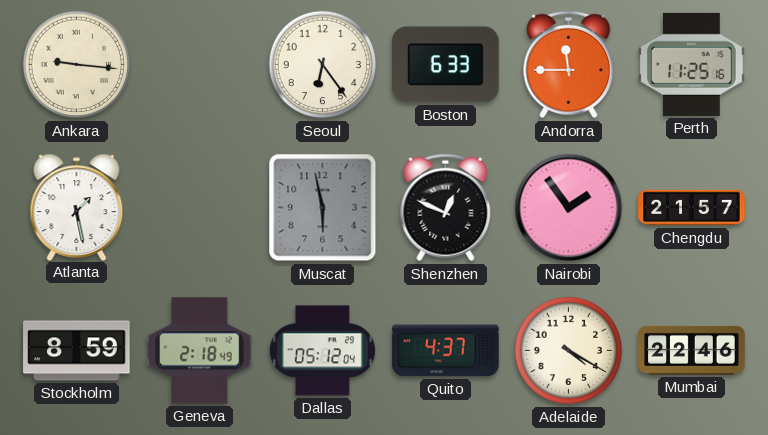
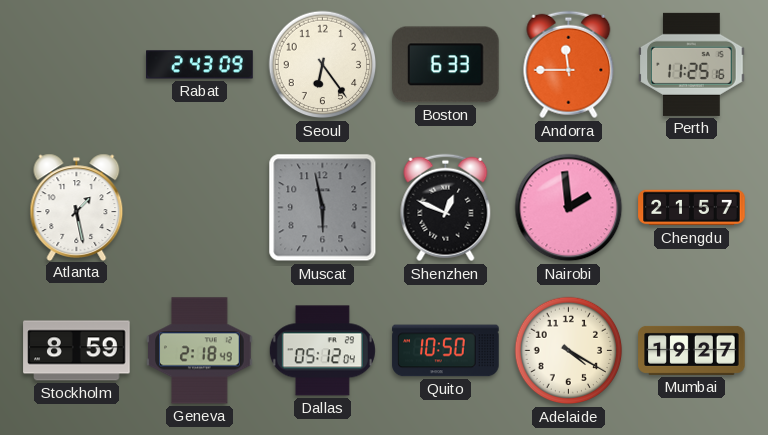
Ankara: 9:16 -> none (77, 65)
Rabat: none -> 2:43 (200, 65)
Nairobi: 1:54 -> 1:59 (569, 208)
Quito: 4:37 -> 10:50 (446, 351)
Mumbai: 22:46 -> 19:27 (692, 350)
